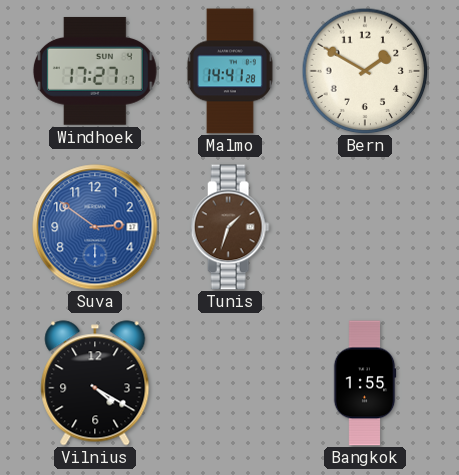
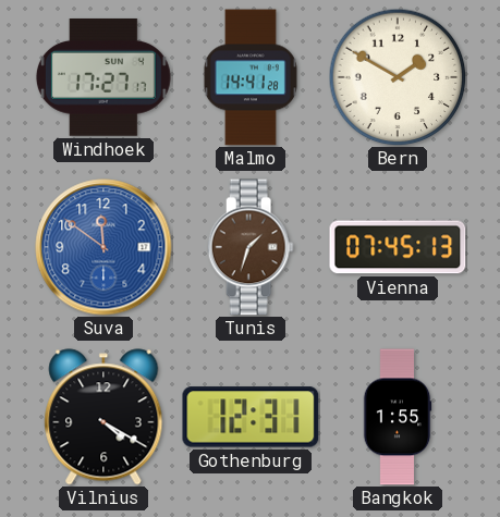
Suva: 2:51 -> 11:51 (103, 247)
Vienna: none -> 07:45 (398, 247)
Gothenburg: none -> 12:31 (251, 417)
